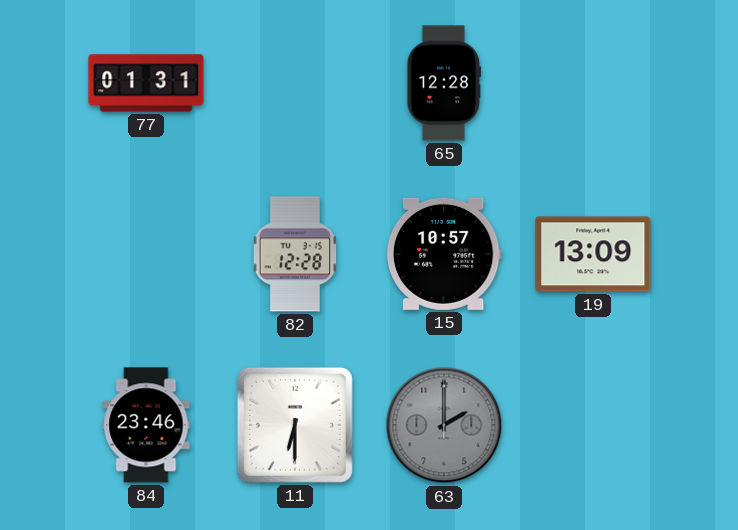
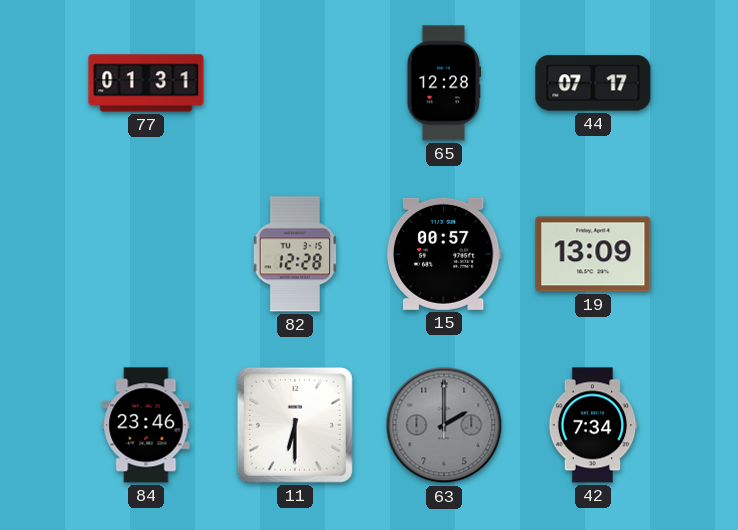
44: none -> 07:17 (593, 83)
15: 10:57 -> 00:57 (444, 254)
42: none -> 7:34 (593, 425)
